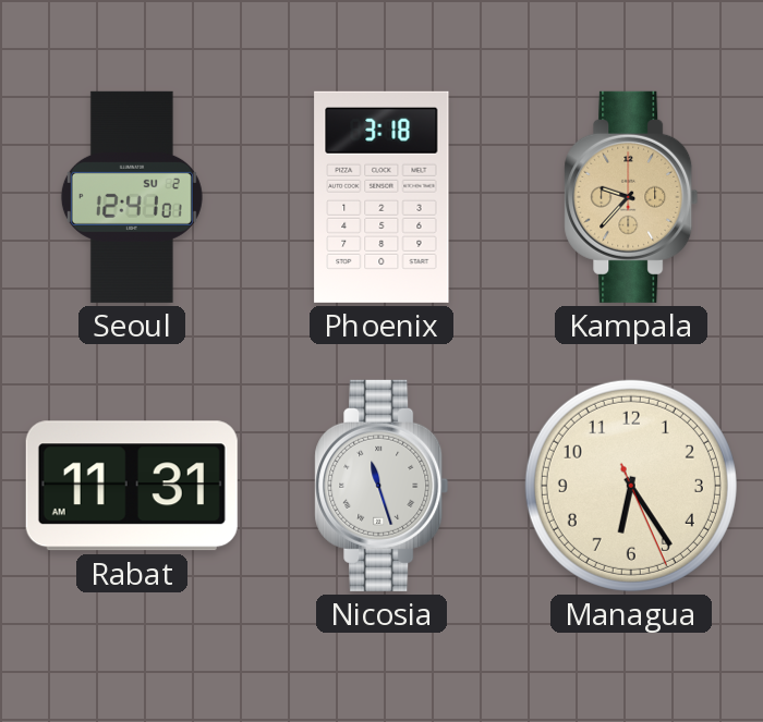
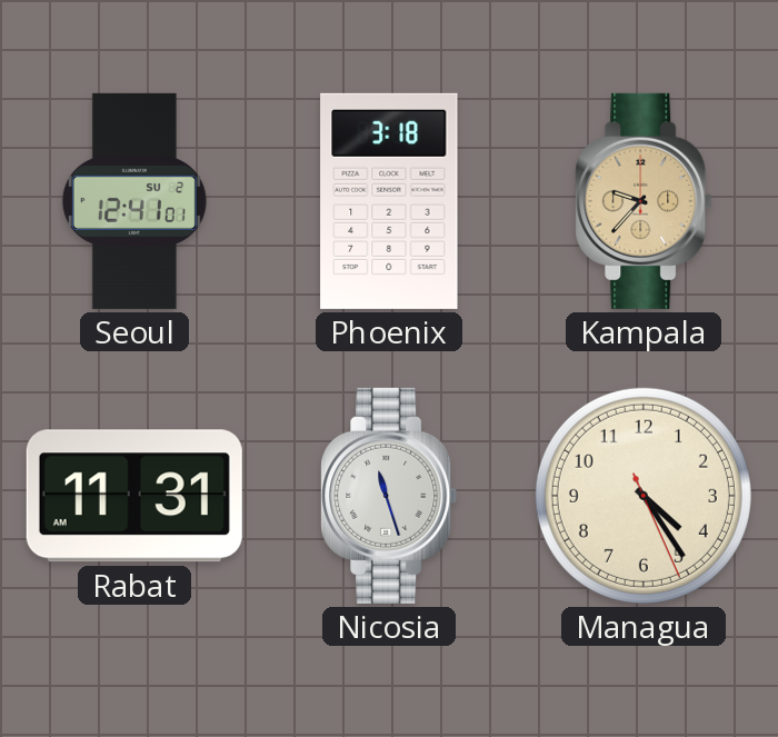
Managua: 6:24 -> 4:24 (644, 496)
